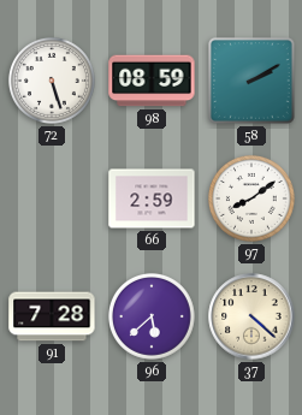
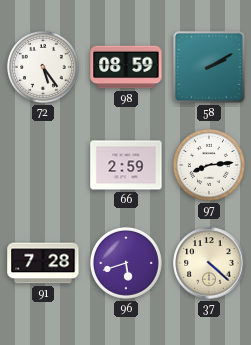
72: 5:27 -> 5:24 (43, 67)
97: 8:09 -> 8:14 (209, 165)
96: 5:38 -> 5:42 (126, 263)
